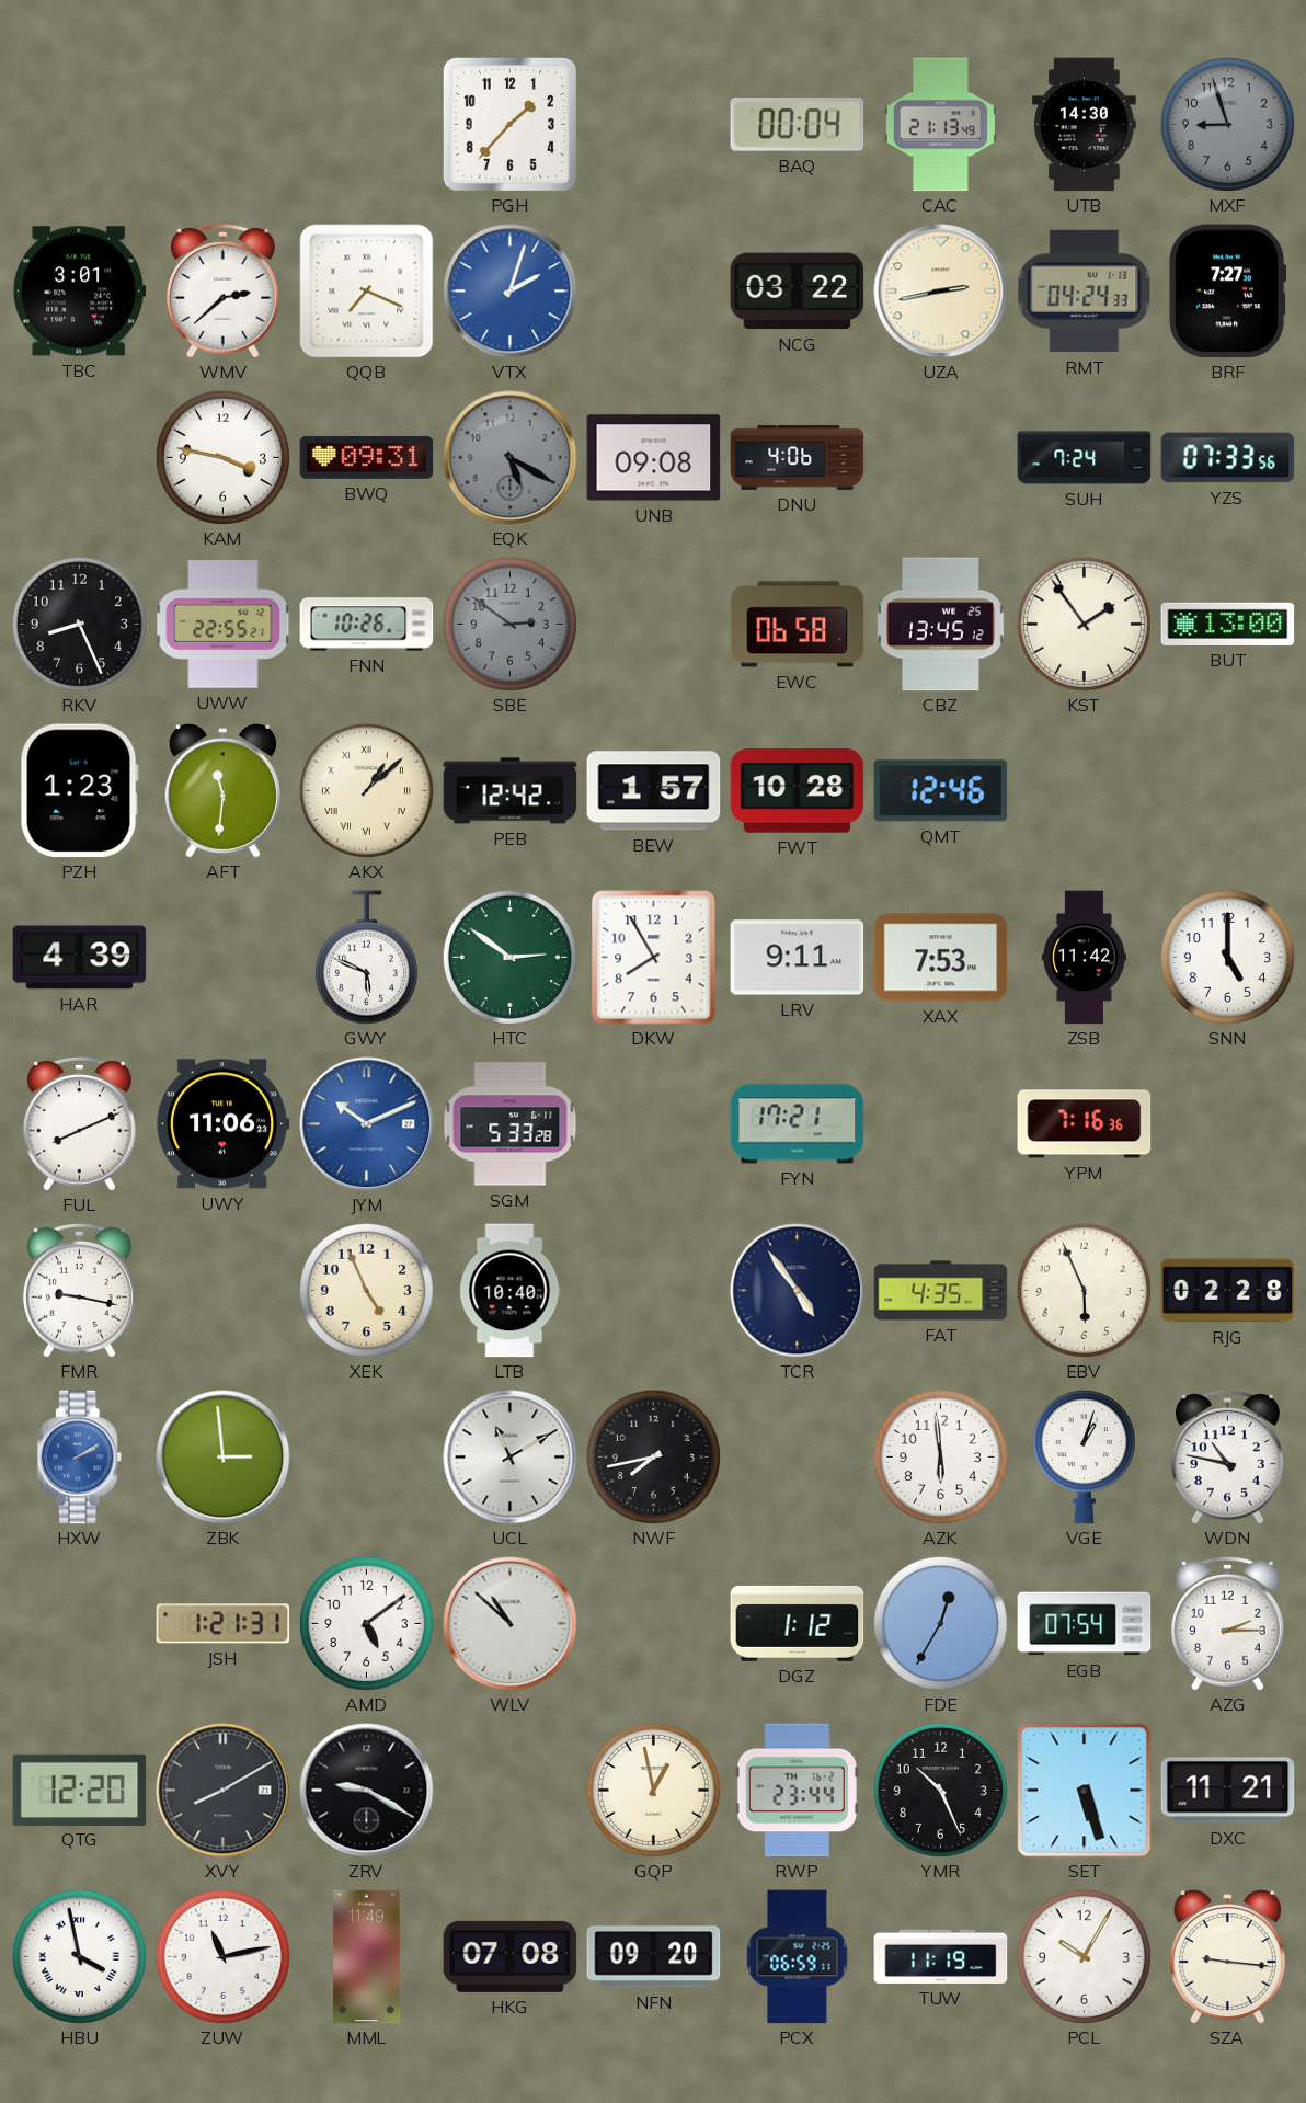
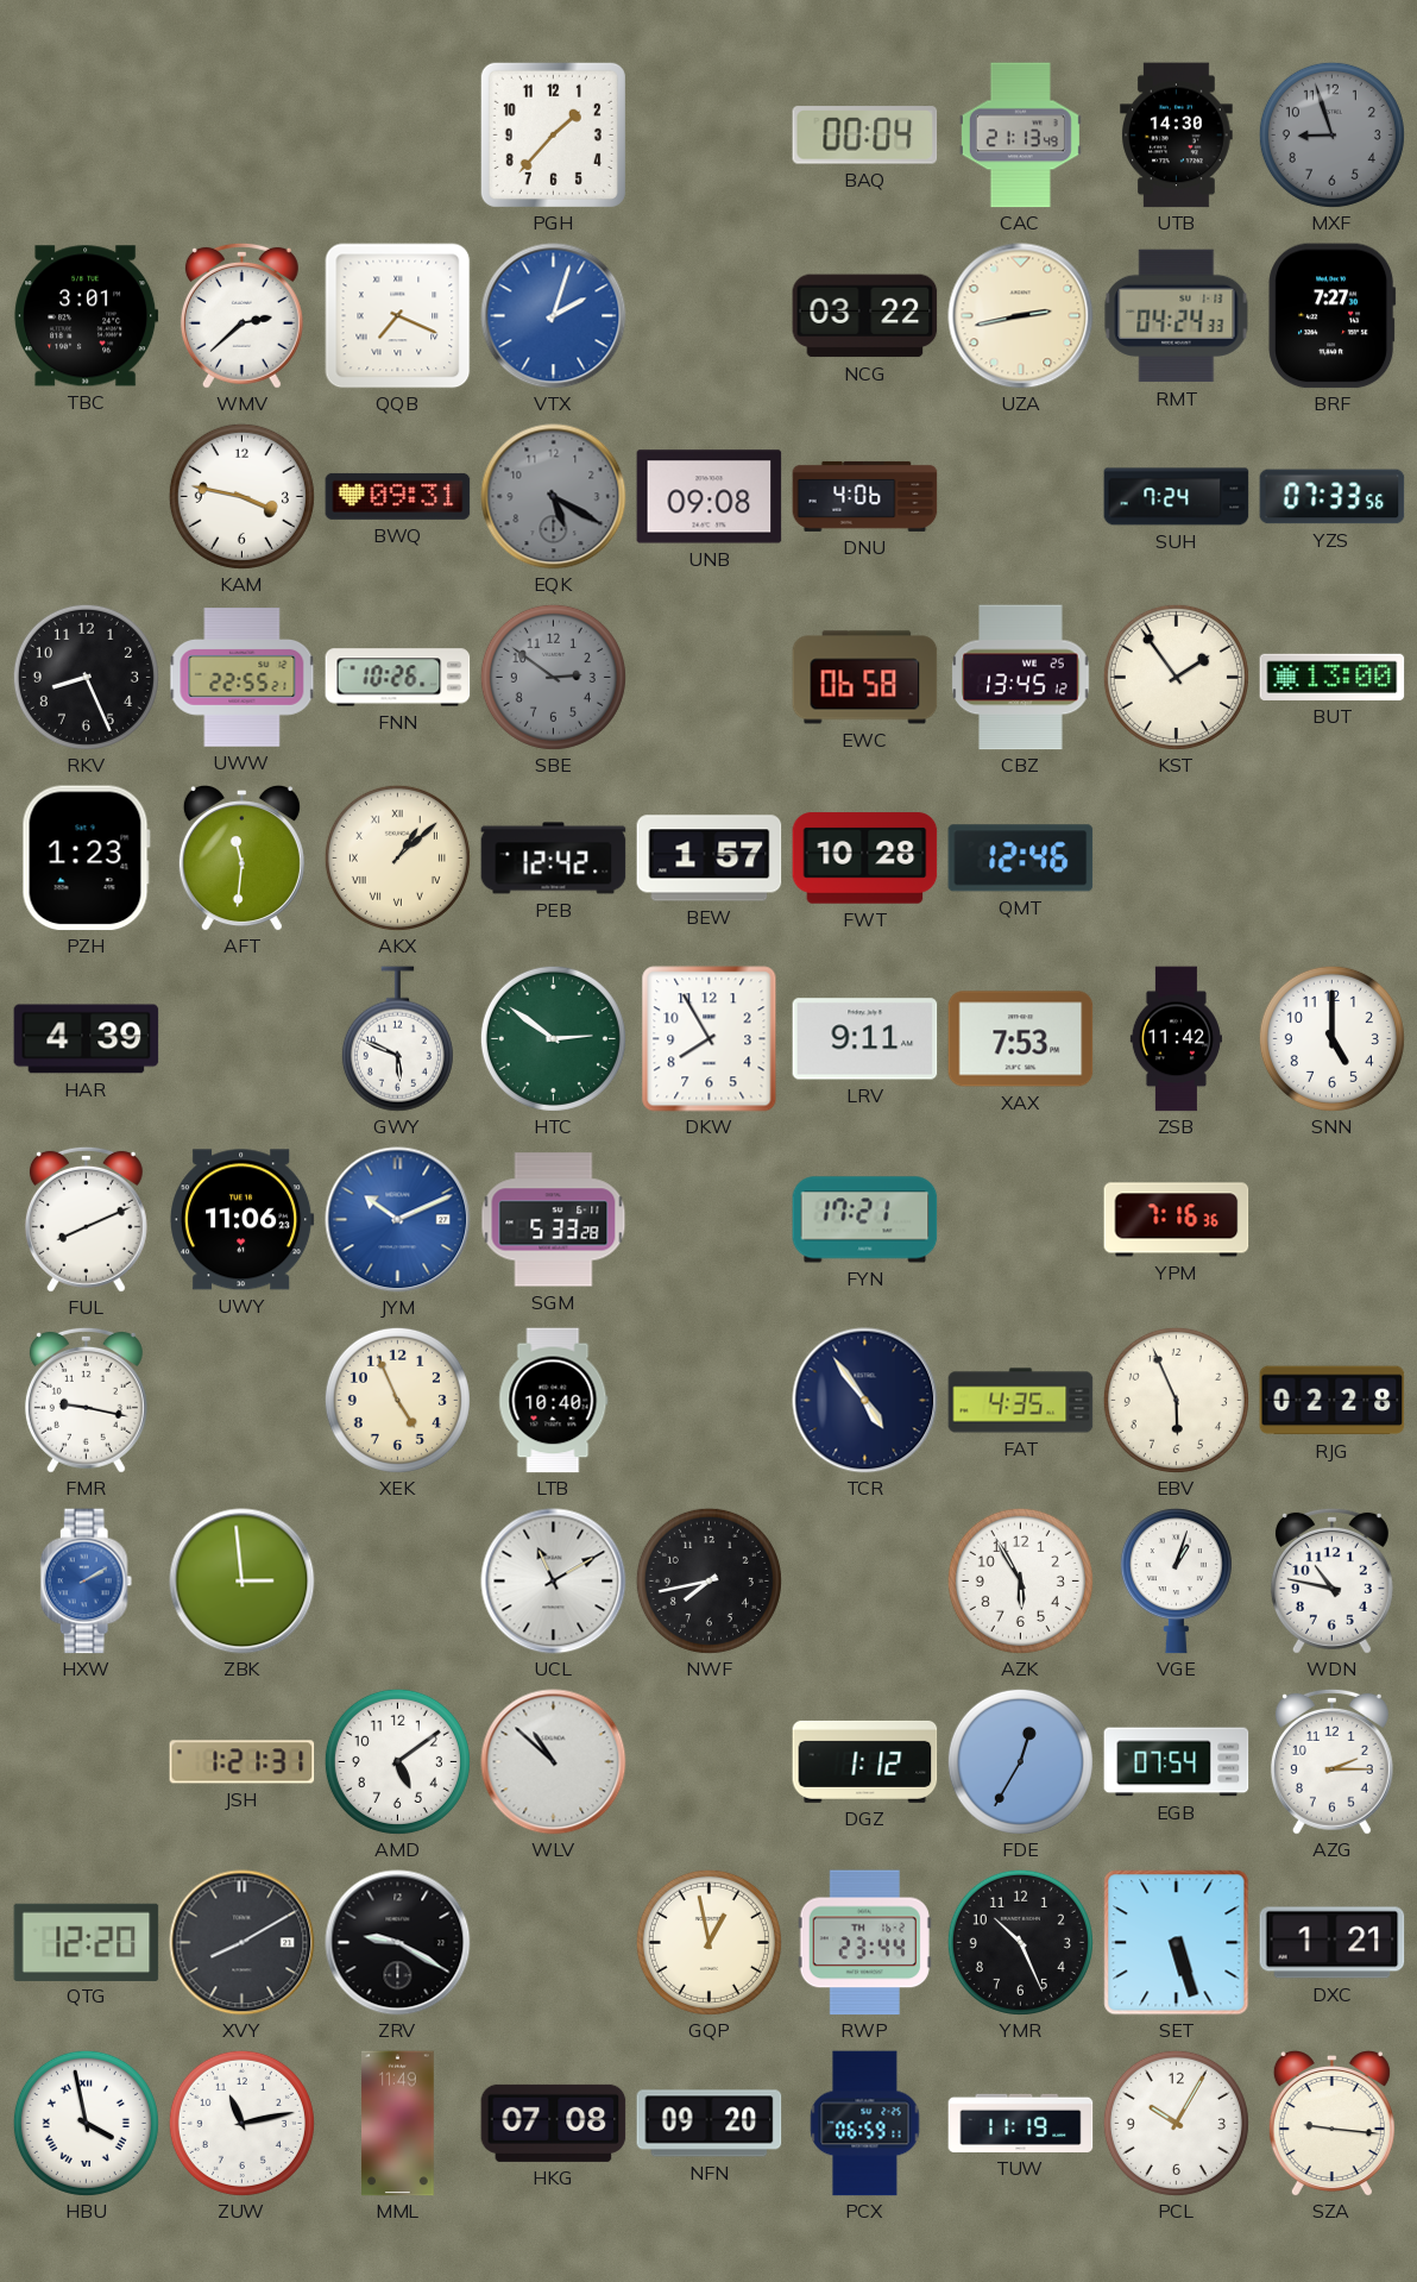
AZK: 5:59 -> 5:55 (1020, 1580)
DXC: 11:21 -> 1:21 (1333, 1943)
